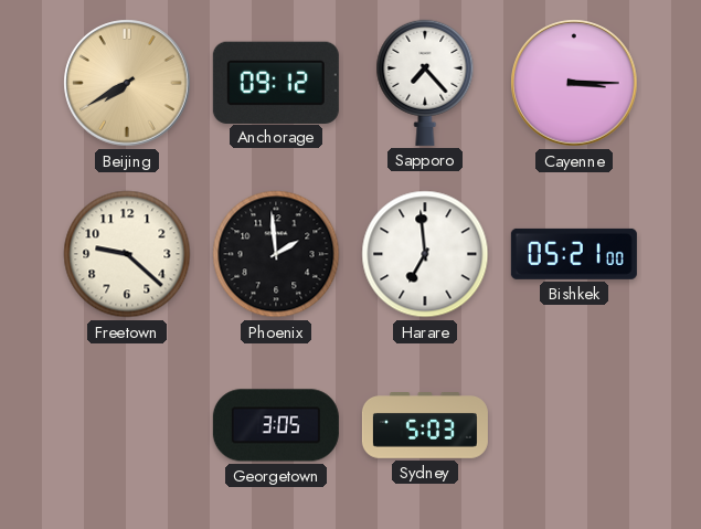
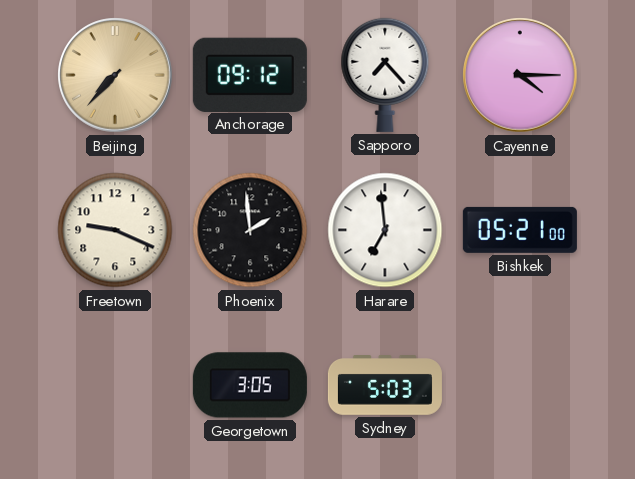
Beijing: 7:40 -> 7:37 (115, 75)
Cayenne: 3:15 -> 4:15 (520, 75)
Freetown: 9:22 -> 9:19 (115, 230)
